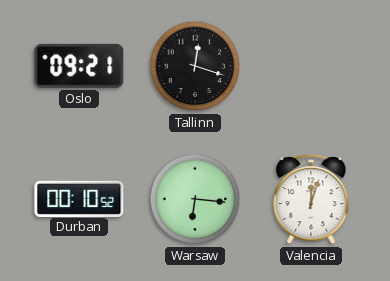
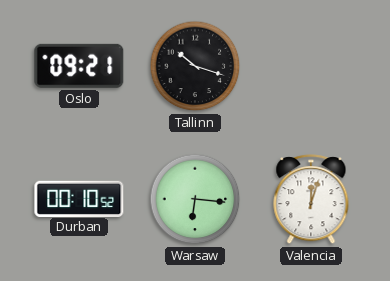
Tallinn: 12:18 -> 10:18 (195, 66)
